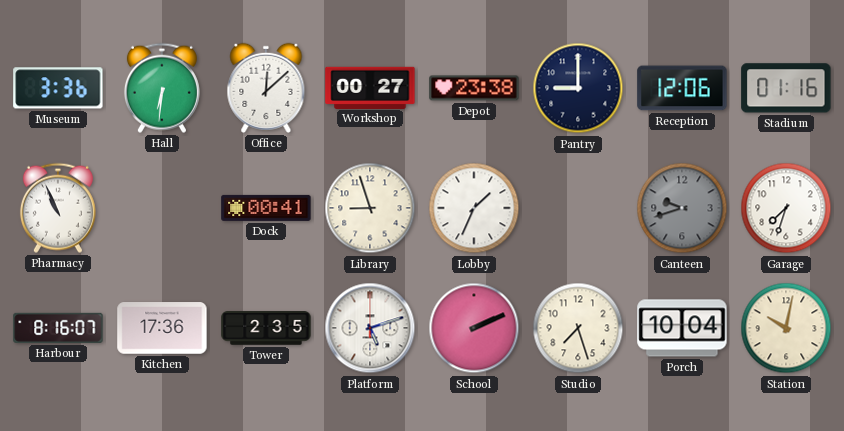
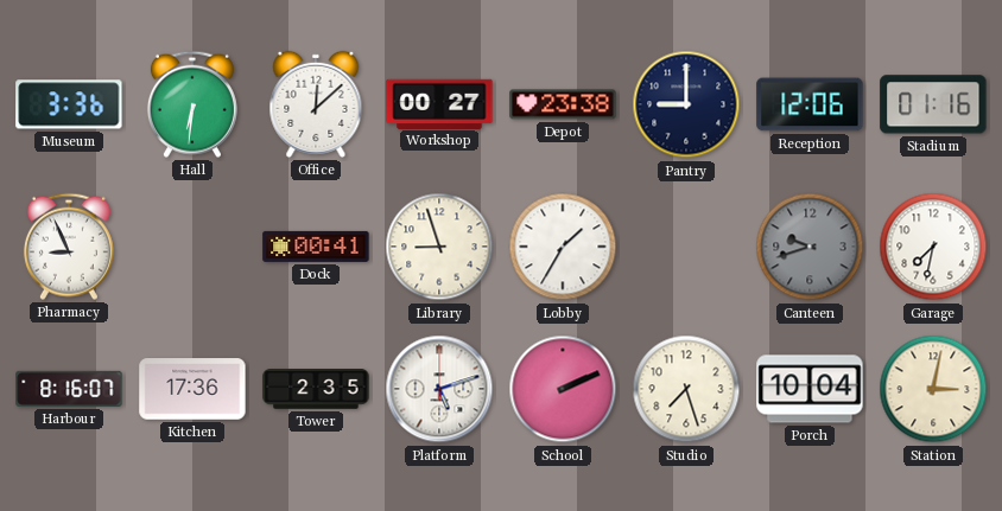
Pharmacy: 10:56 -> 8:56 (69, 247)
Lobby: 1:34 -> 1:35 (563, 247)
Garage: 7:33 -> 7:32 (933, 247)
Station: 10:02 -> 3:02 (933, 389)
